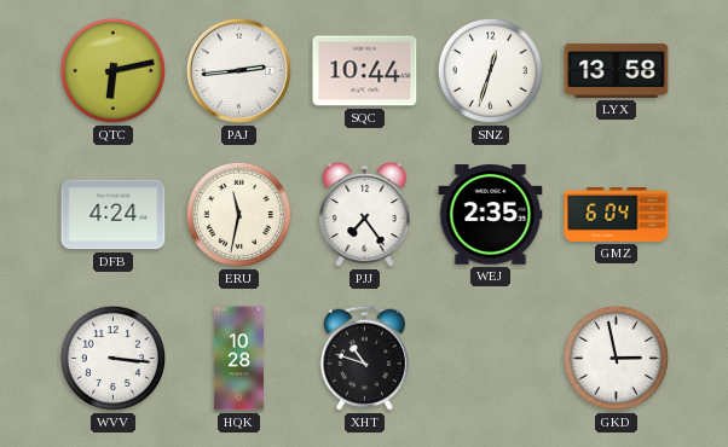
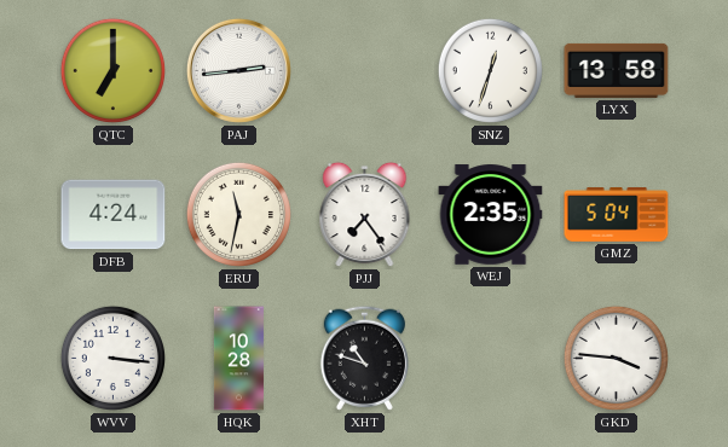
QTC: 6:13 -> 7:00 (112, 70)
SQC: 10:44 -> none (365, 71)
GMZ: 6:04 -> 5:04 (617, 215)
GKD: 2:58 -> 3:46 (616, 358)
